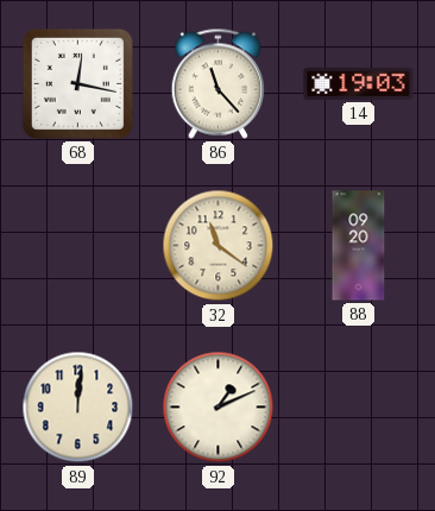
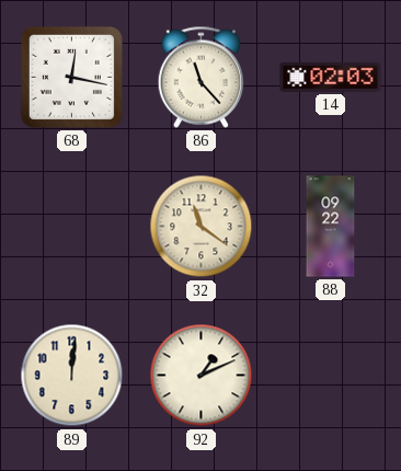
14: 19:03 -> 02:03 (331, 77)
88: 09:20 -> 09:22 (331, 227)
